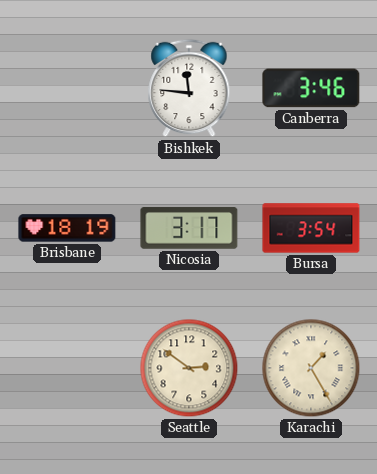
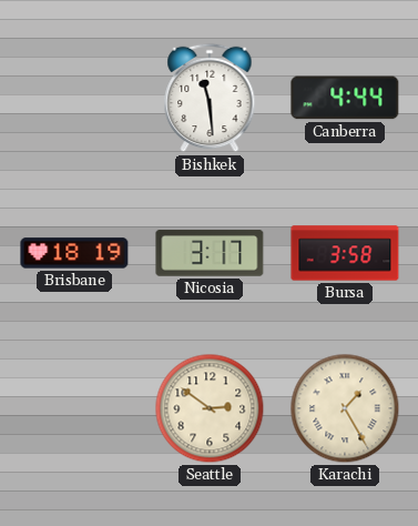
Bishkek: 11:46 -> 11:29 (210, 98)
Canberra: 3:46 -> 4:44 (345, 98)
Bursa: 3:54 -> 3:58 (345, 253)
